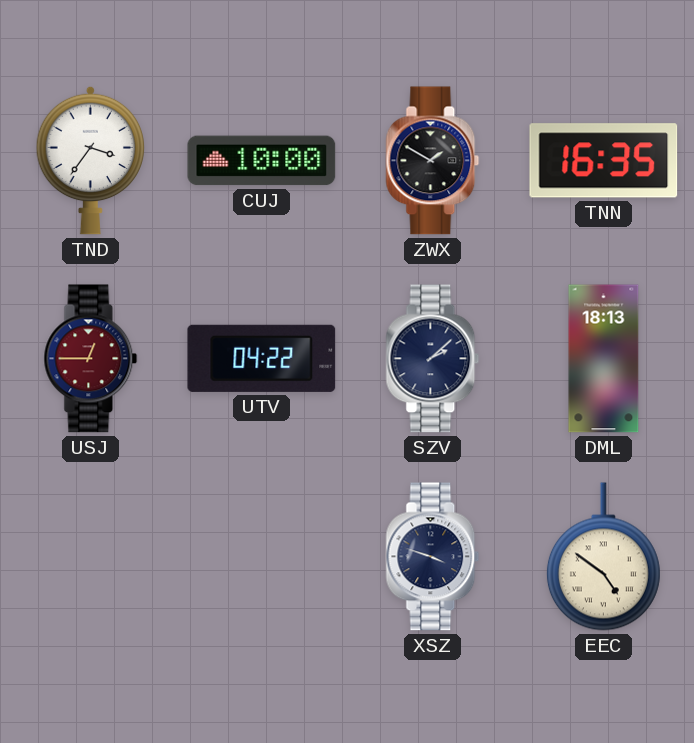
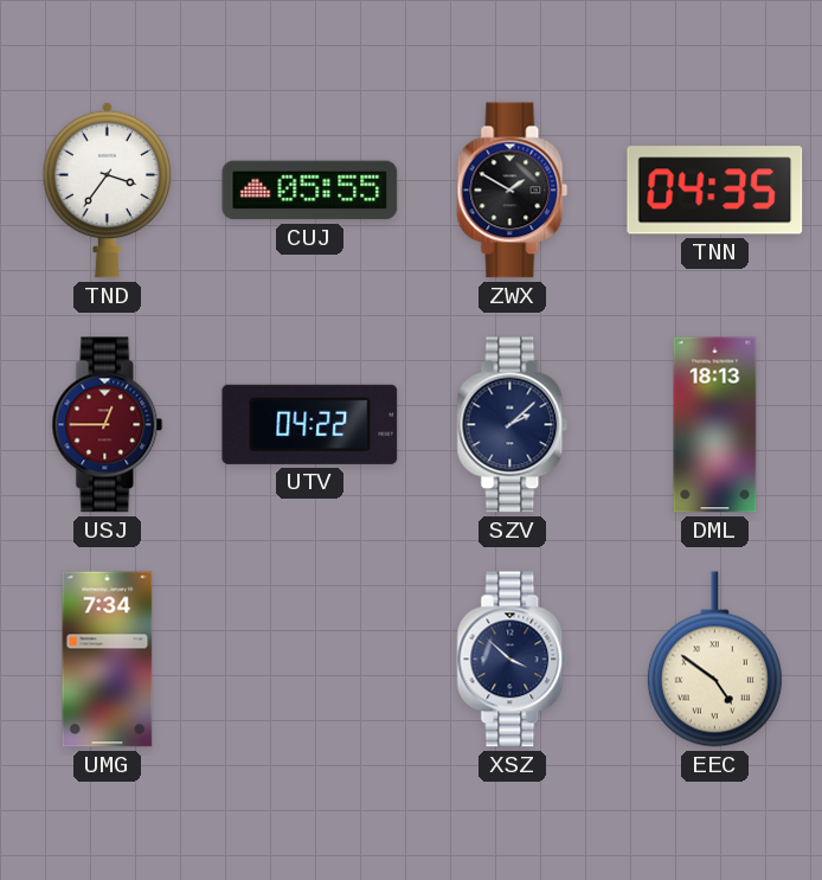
CUJ: 10:00 -> 05:55 (310, 191)
TNN: 16:35 -> 04:35 (715, 191)
UMG: none -> 7:34 (108, 660)
XSZ: 3:48 -> 3:52 (513, 660)
